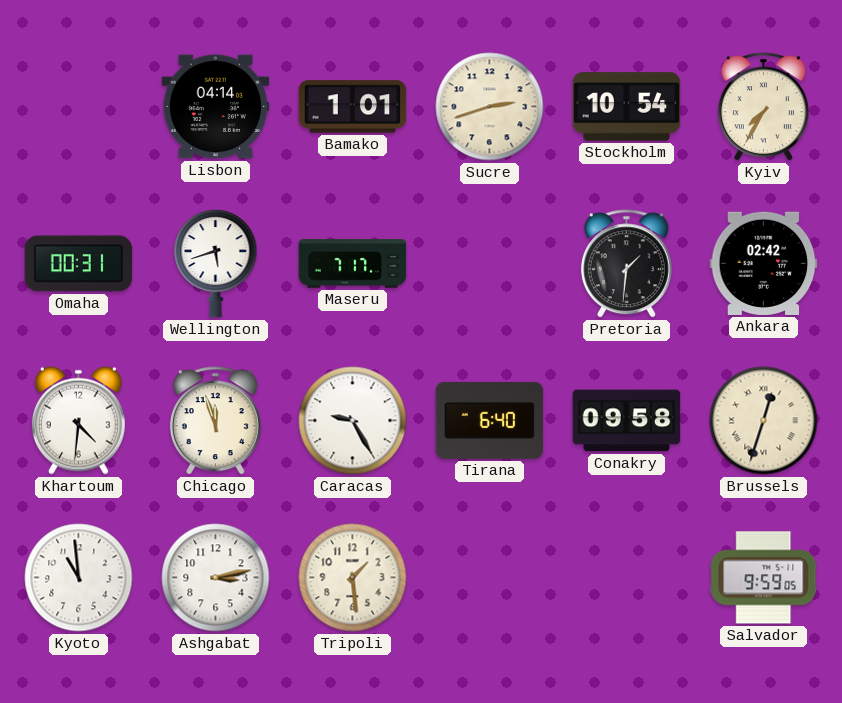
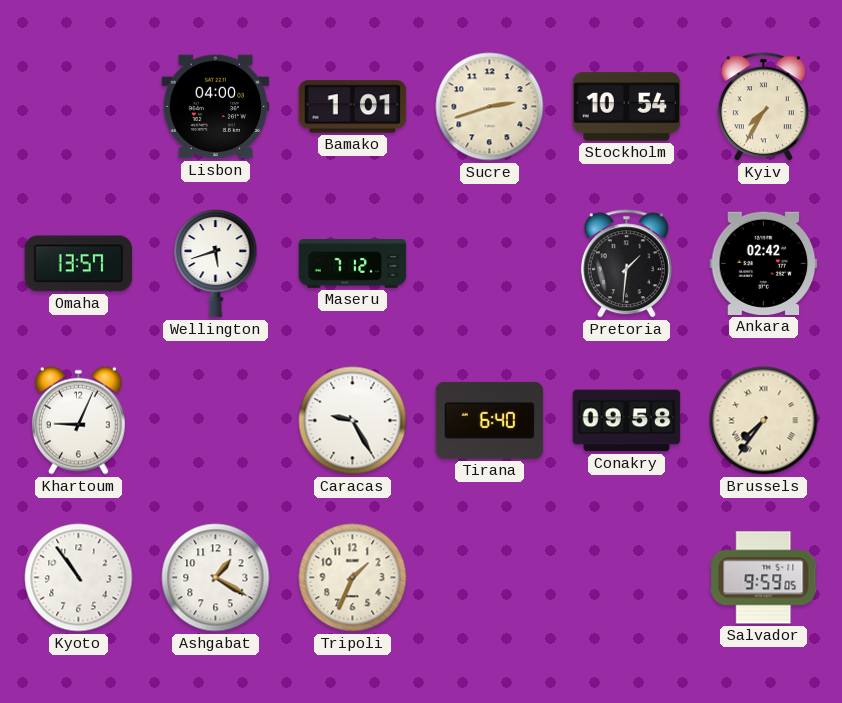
Lisbon: 04:14 -> 04:00 (216, 107)
Omaha: 00:31 -> 13:57 (79, 264)
Maseru: 7:17 -> 7:12 (353, 264)
Khartoum: 4:31 -> 9:04 (78, 420)
Chicago: 11:57 -> none (215, 421)
Brussels: 12:33 -> 7:36 (764, 421)
Kyoto: 10:59 -> 10:54 (79, 578)
Ashgabat: 3:13 -> 1:20 (216, 578)
Tripoli: 1:29 -> 1:34 (353, 578)
